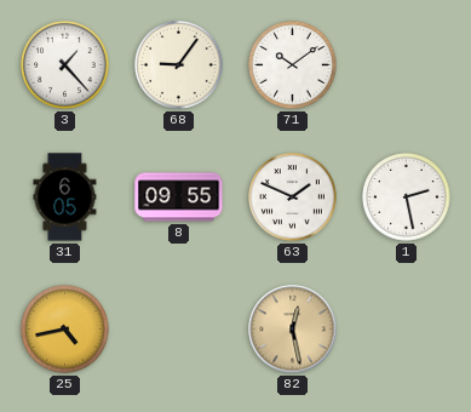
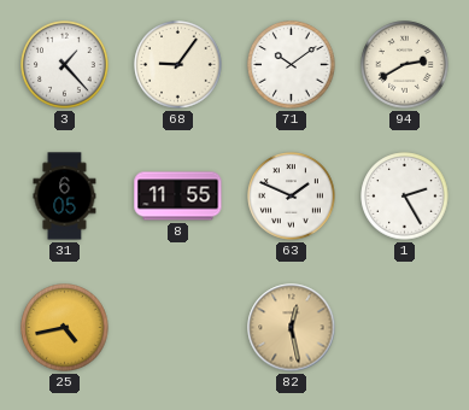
94: none -> 2:40 (405, 65)
8: 09:55 -> 11:55 (178, 197)
1: 2:28 -> 2:25 (405, 197)
